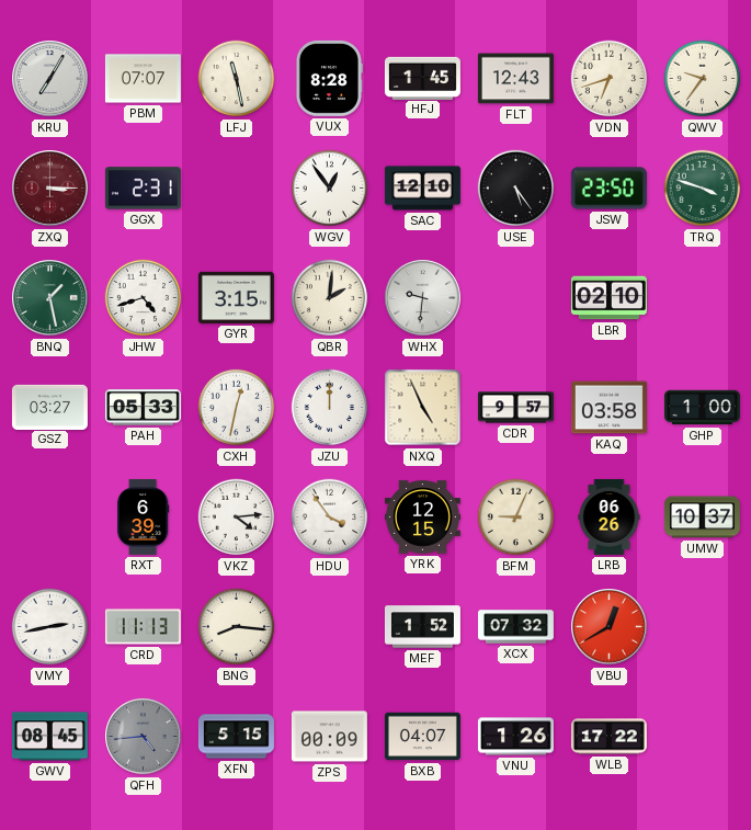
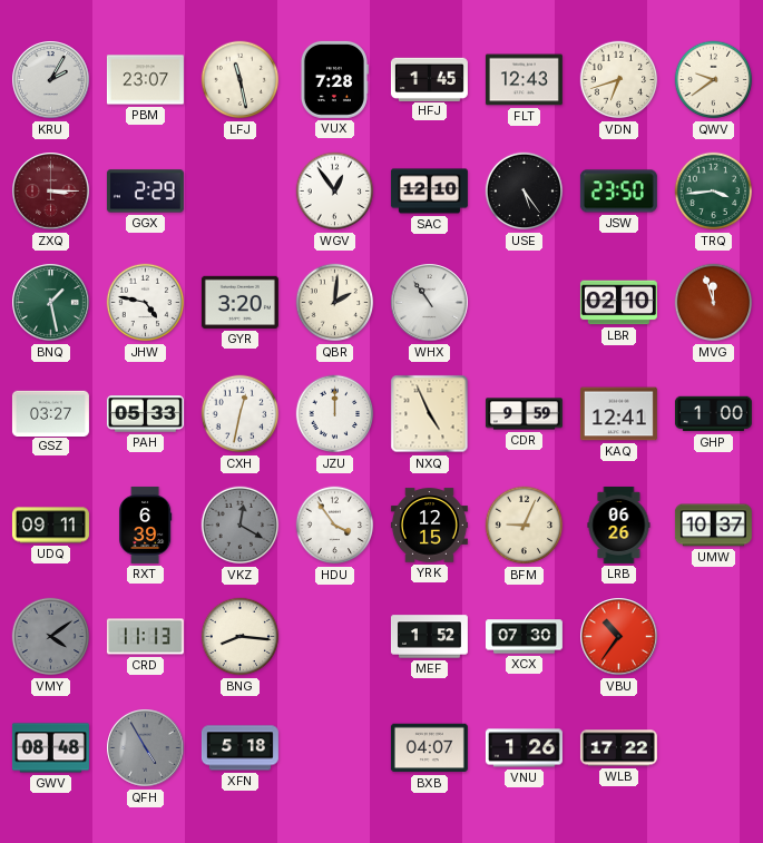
KRU: 7:05 -> 2:05 (51, 80)
PBM: 07:07 -> 23:07 (145, 80)
VUX: 8:28 -> 7:28 (334, 79)
QWV: 9:36 -> 9:39 (714, 80)
GGX: 2:31 -> 2:29 (145, 192)
TRQ: 3:48 -> 3:44 (714, 192)
JHW: 4:42 -> 4:47 (146, 303)
GYR: 3:15 -> 3:20 (239, 302)
WHX: 9:31 -> 10:54 (430, 303)
MVG: none -> 11:57 (714, 303)
CDR: 9:57 -> 9:59 (524, 414)
KAQ: 03:58 -> 12:41 (618, 414)
UDQ: none -> 09:11 (50, 526)
VKZ: 4:14 -> 12:20 (241, 526)
VKZ dial: white -> grey (241, 526)
VMY: 2:43 -> 4:09 (51, 637)
VMY dial: white -> grey (51, 637)
XCX: 07:32 -> 07:30 (524, 637)
VBU: 12:40 -> 10:36 (619, 637)
GWV: 08:45 -> 08:48 (50, 748)
QFH: 4:44 -> 4:55 (146, 748)
XFN: 5:15 -> 5:18 (239, 748)
ZPS: 00:09 -> none (329, 737)
